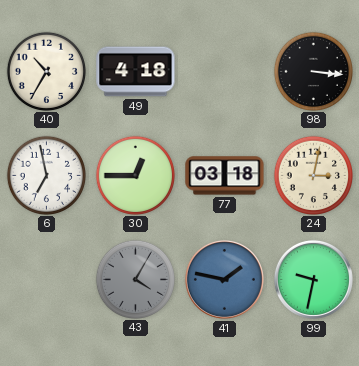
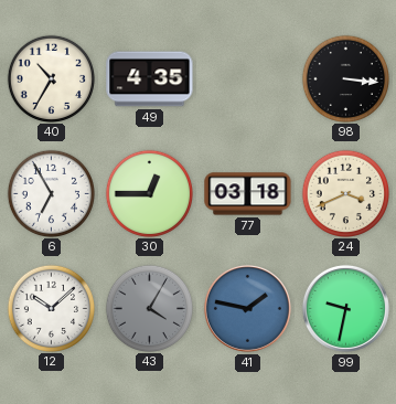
49: 4:18 -> 4:35 (150, 79)
6: 6:58 -> 6:55 (51, 193)
24: 3:02 -> 3:41 (345, 193)
12: none -> 10:08 (51, 308)
